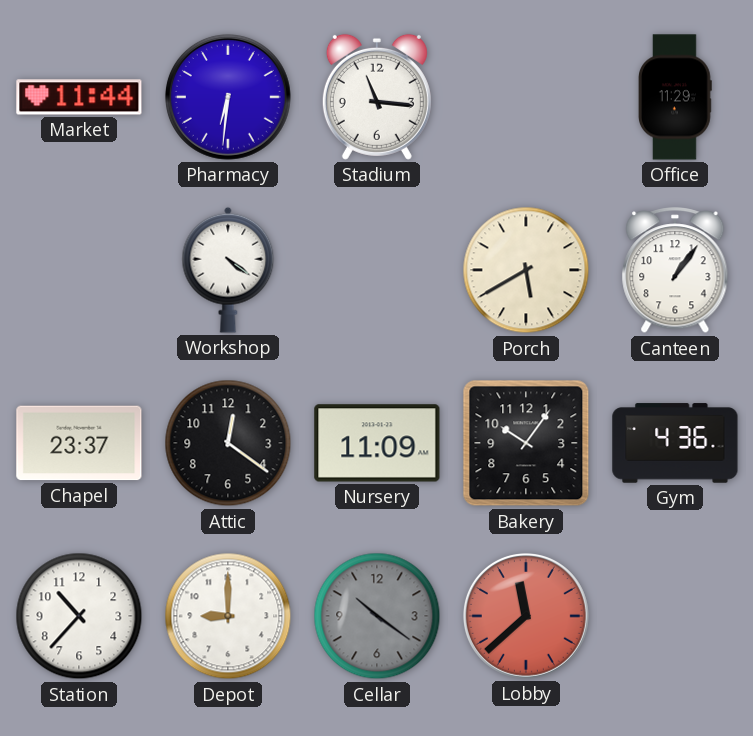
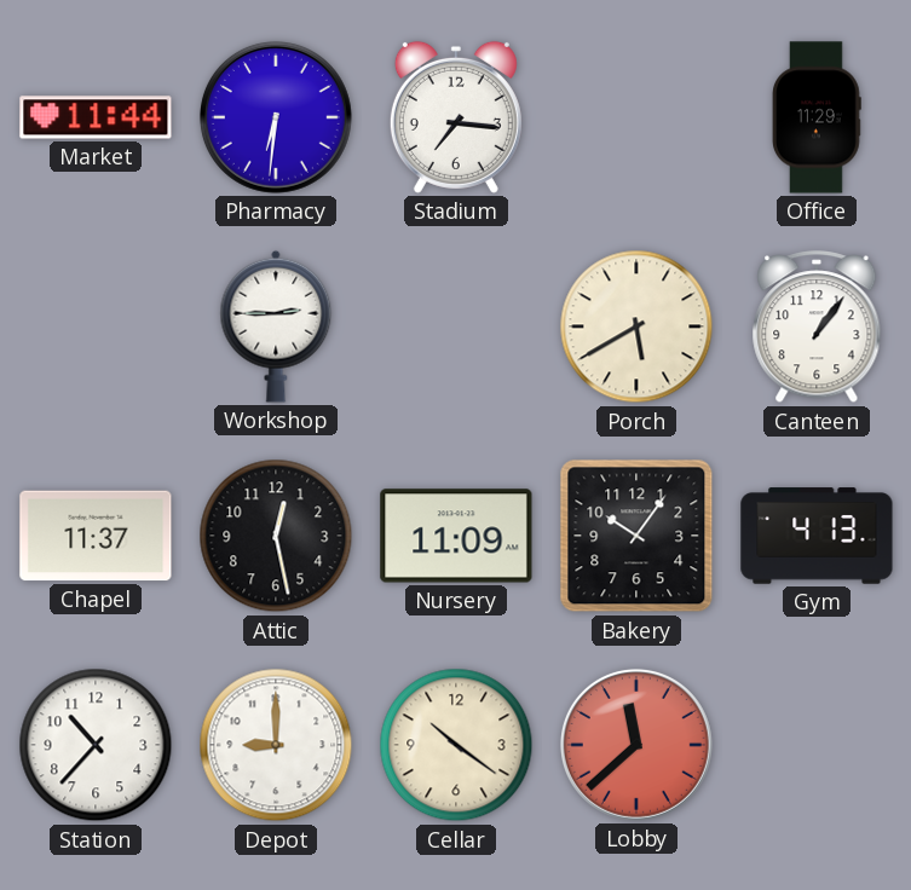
Stadium: 11:16 -> 7:16 (456, 117)
Workshop: 4:21 -> 2:45 (276, 326)
Chapel: 23:37 -> 11:37 (96, 536)
Attic: 12:21 -> 12:28 (276, 536)
Gym: 4:36 -> 4:13 (817, 536)
Cellar dial: grey -> cream (456, 745)
